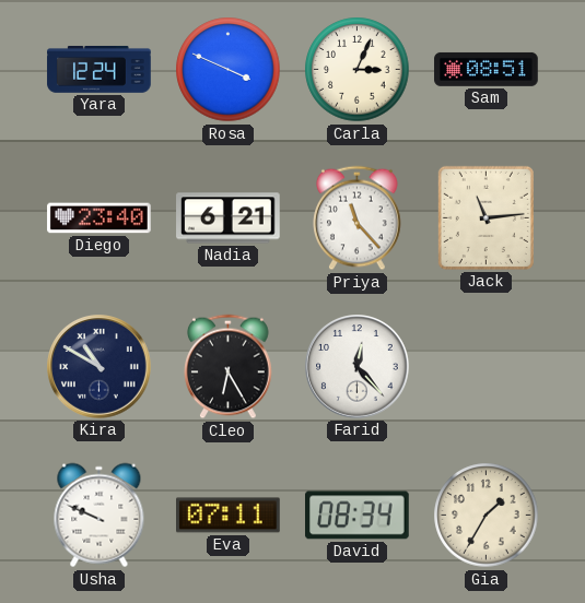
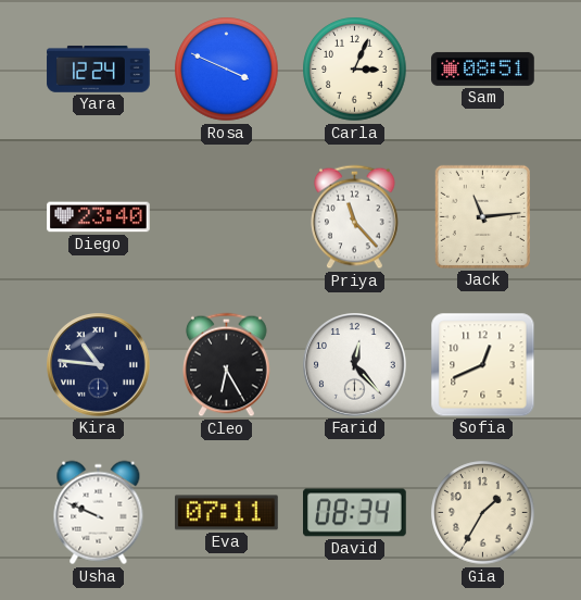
Nadia: 6:21 -> none (229, 218)
Kira: 10:50 -> 10:46 (99, 365)
Sofia: none -> 12:41 (483, 365)
